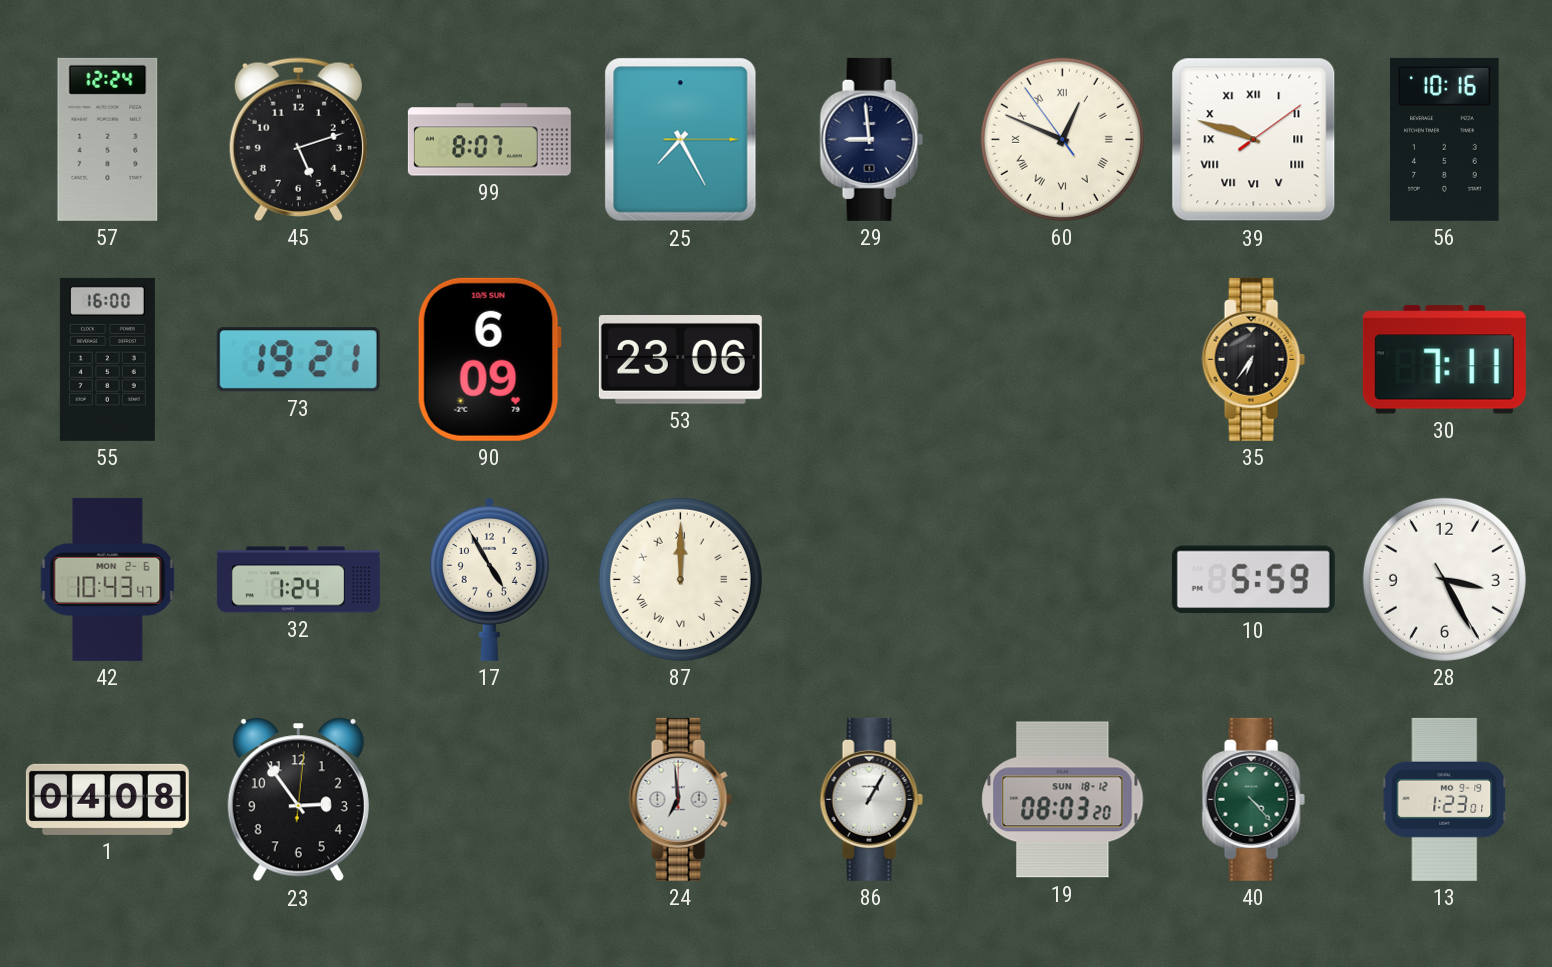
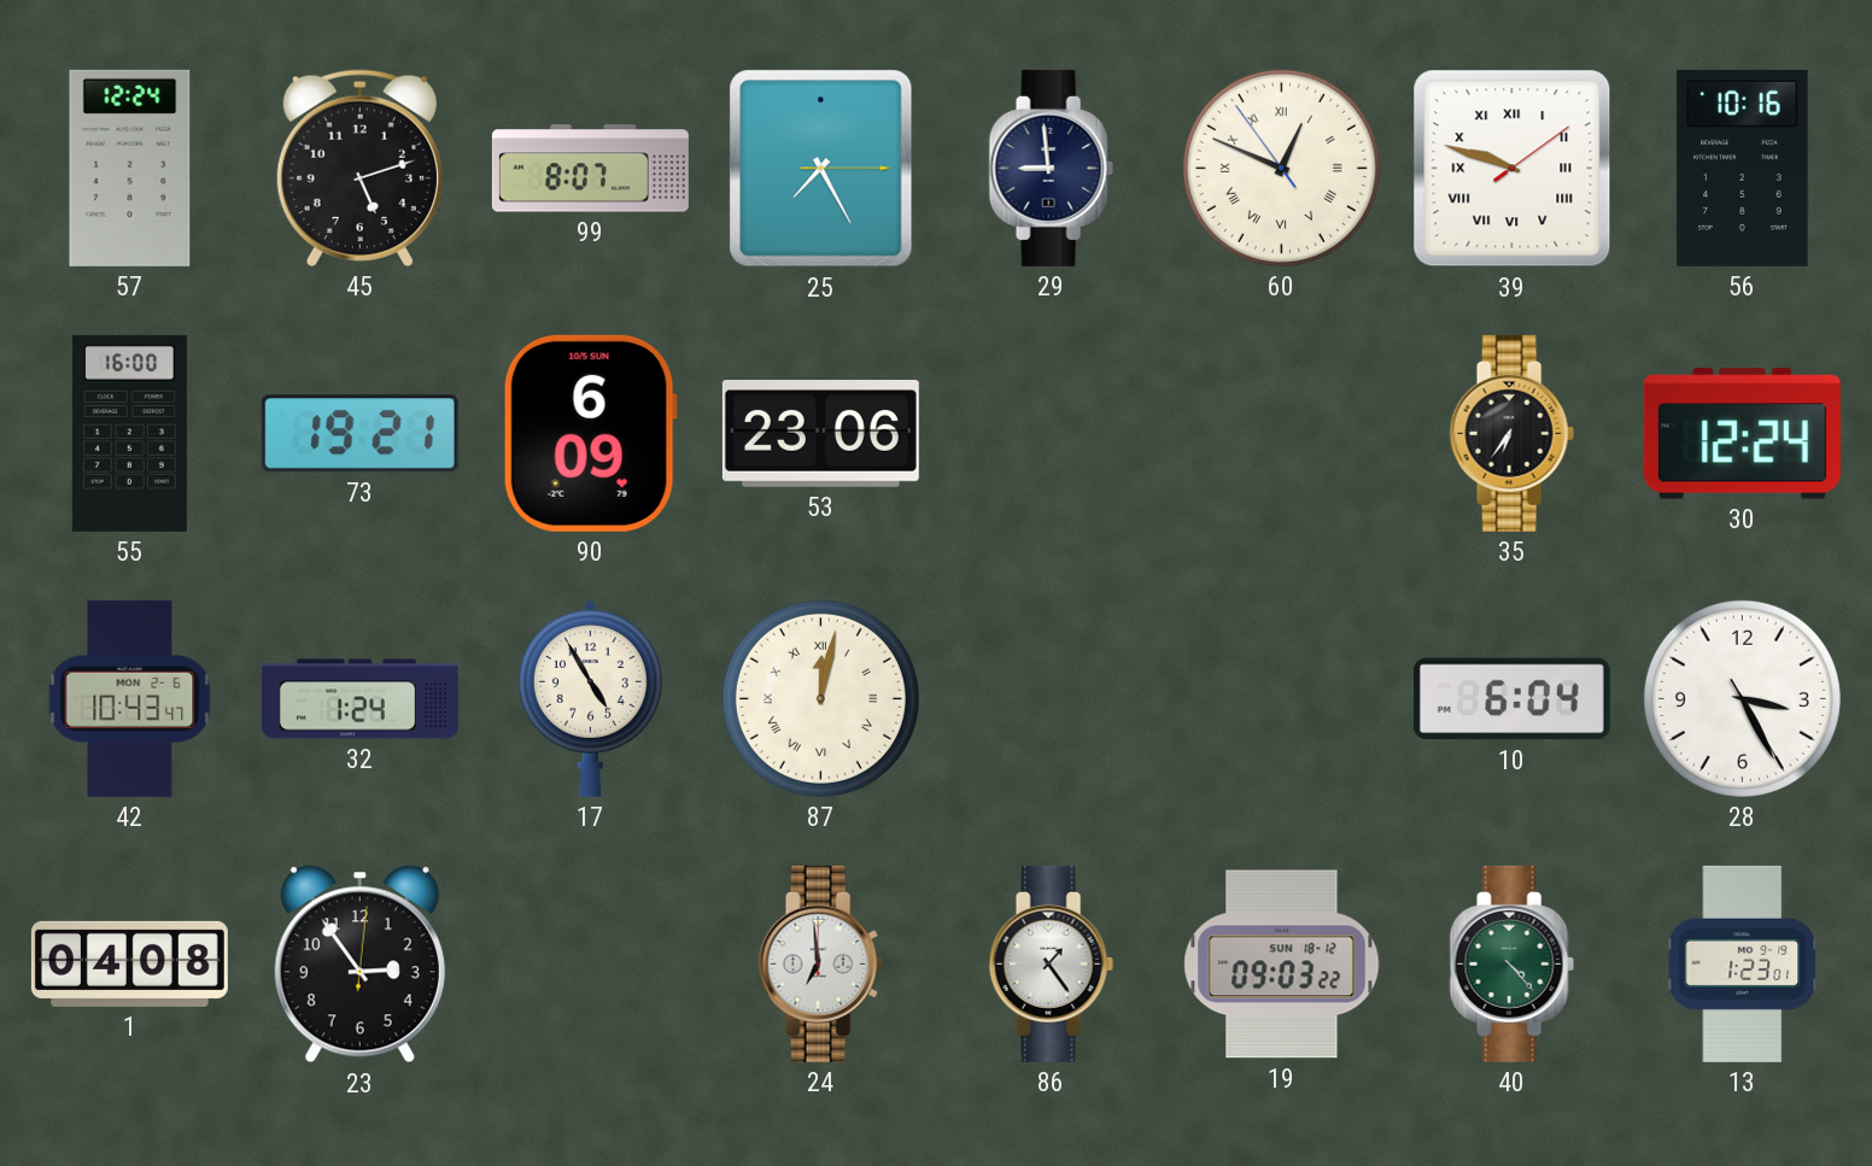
30: 7:11 -> 12:24 (1742, 434)
87: 12:00 -> 12:02 (820, 698)
10: 5:59 -> 6:04 (1511, 699)
86: 1:05 -> 1:24 (1051, 963)
19: 08:03 -> 09:03 (1282, 965)
